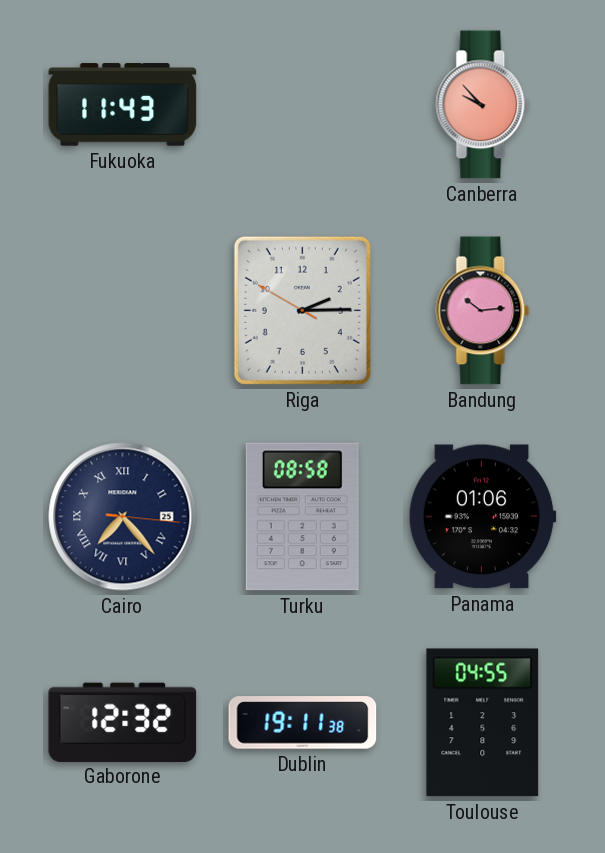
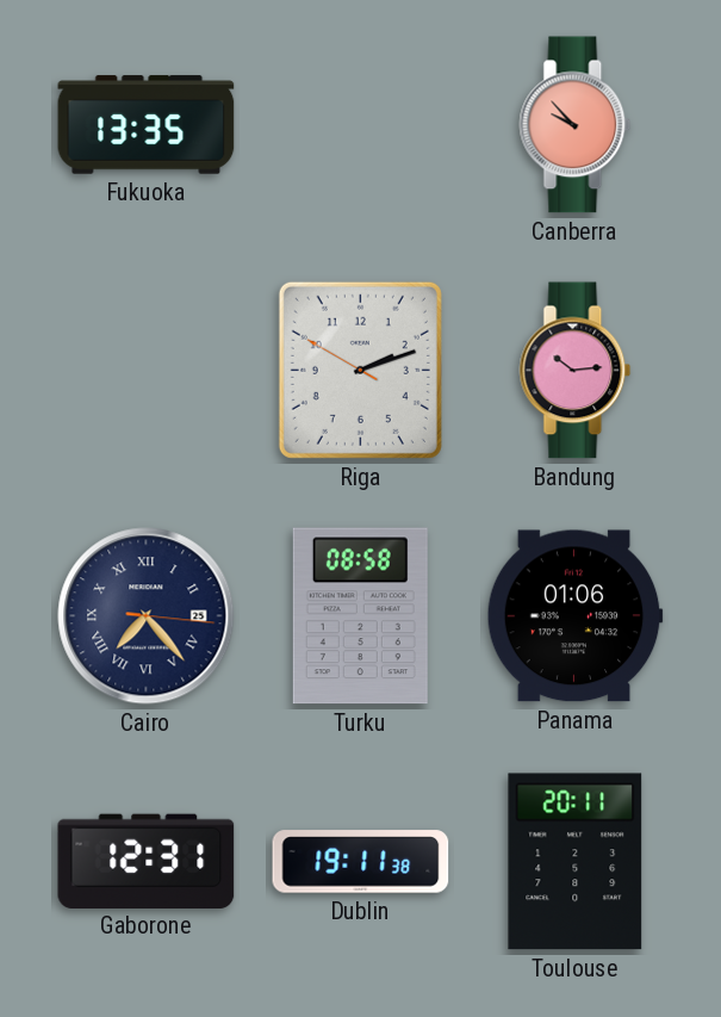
Fukuoka: 11:43 -> 13:35 (147, 125)
Riga: 2:14 -> 2:11 (360, 370)
Gaborone: 12:32 -> 12:31 (147, 861)
Toulouse: 04:55 -> 20:11 (576, 862)
